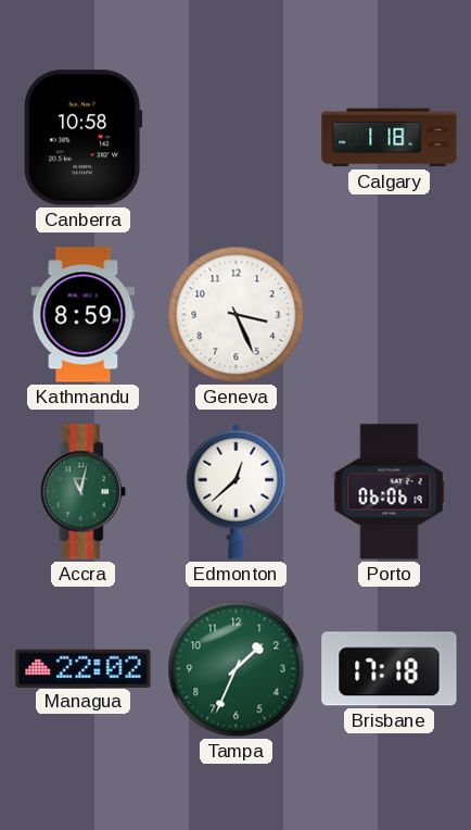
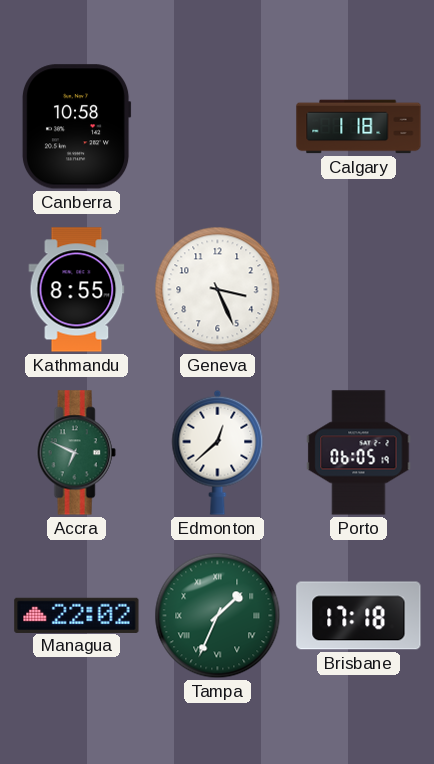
Kathmandu: 8:59 -> 8:55 (77, 290)
Accra: 11:02 -> 6:49 (76, 453)
Porto: 06:06 -> 06:05 (359, 453)
Tampa numerals: Arabic -> Roman (218, 616)
